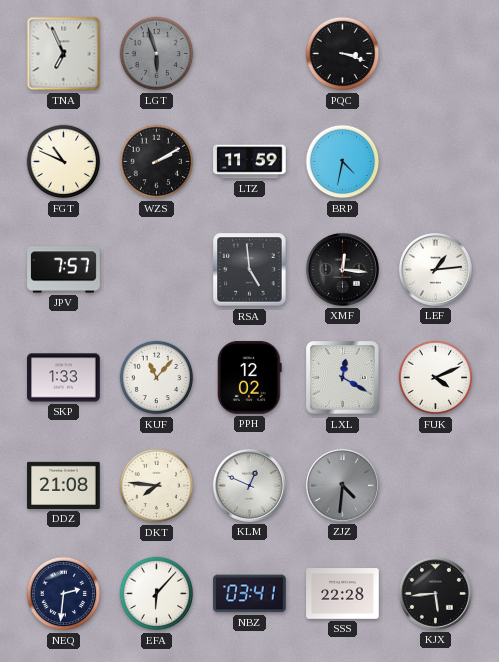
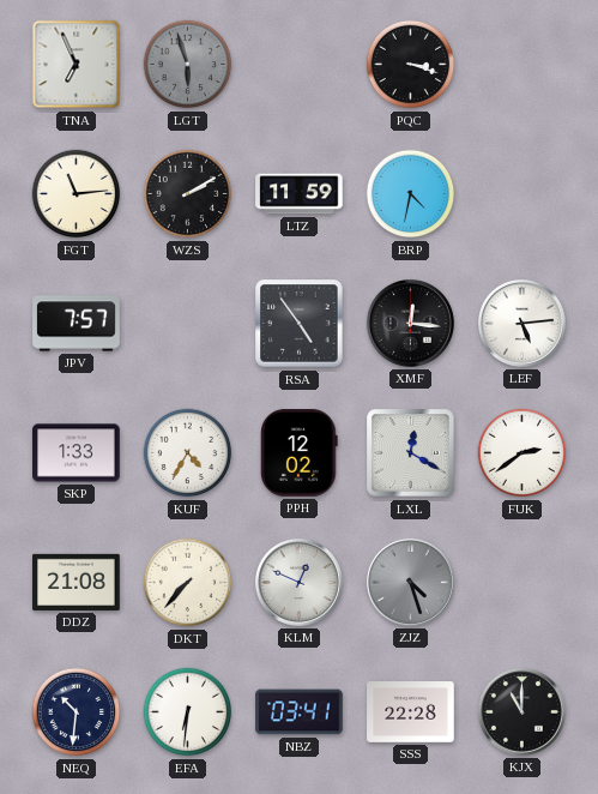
FGT: 10:49 -> 11:14 (77, 194)
RSA: 4:59 -> 4:54 (300, 324)
LEF: 1:14 -> 5:14 (521, 323)
KUF: 11:07 -> 4:35 (188, 453)
FUK: 4:11 -> 2:39 (523, 453)
DKT: 7:46 -> 7:37 (188, 583)
ZJZ: 4:31 -> 4:27 (410, 582)
NEQ: 2:31 -> 10:31 (77, 712)
EFA: 6:07 -> 6:31 (188, 712)
KJX: 5:44 -> 11:00 (521, 711)
